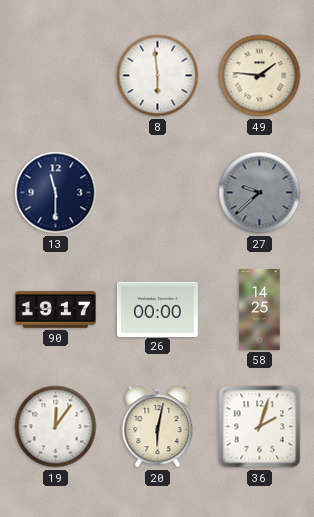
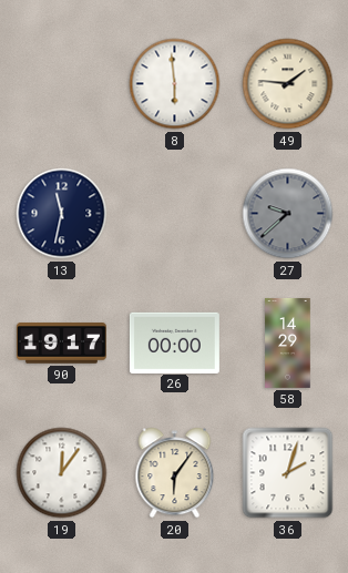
13: 11:30 -> 11:32 (62, 214)
58: 14:25 -> 14:29 (288, 342)
20: 6:02 -> 6:06 (175, 473)
